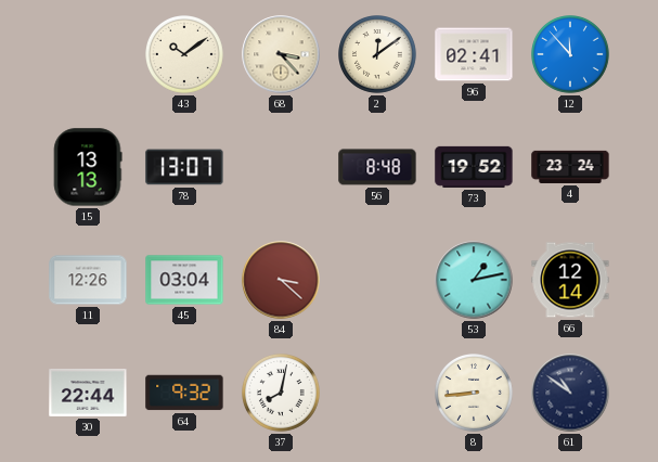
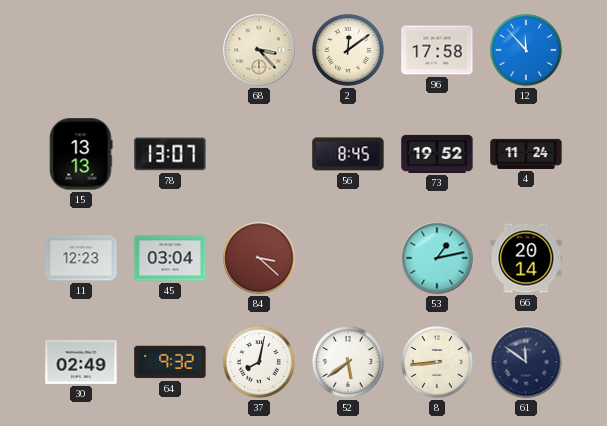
43: 10:09 -> none (185, 55)
96: 02:41 -> 17:58 (437, 50)
56: 8:48 -> 8:45 (348, 154)
4: 23:24 -> 11:24 (526, 154)
11: 12:26 -> 12:23 (81, 258)
66: 12:14 -> 20:14 (526, 258)
30: 22:44 -> 02:49 (81, 362)
52: none -> 5:39 (349, 363)
61: 10:51 -> 11:51 (526, 362)
